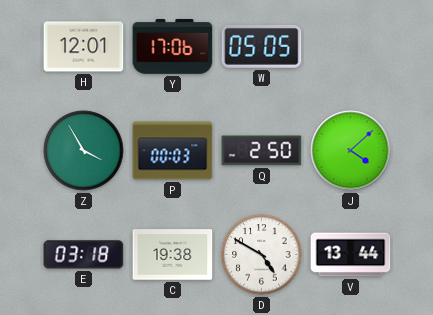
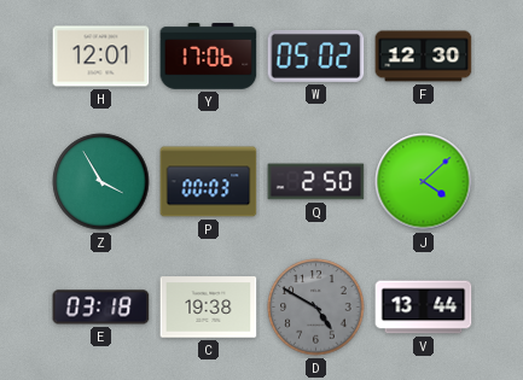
W: 05:05 -> 05:02 (316, 55)
F: none -> 12:30 (424, 57)
D dial: white -> grey (316, 308)
